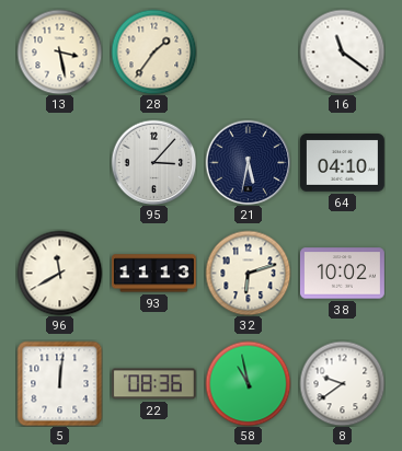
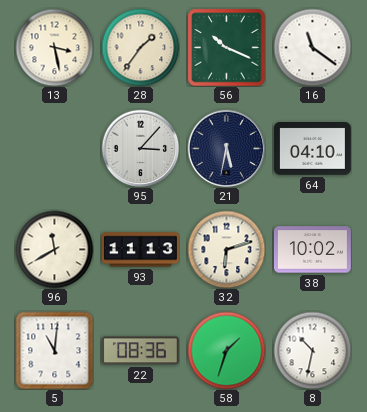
56: none -> 10:19 (226, 47)
5: 12:01 -> 11:01 (54, 350)
58: 10:58 -> 1:33 (226, 350)
8: 9:39 -> 10:32 (312, 350)
